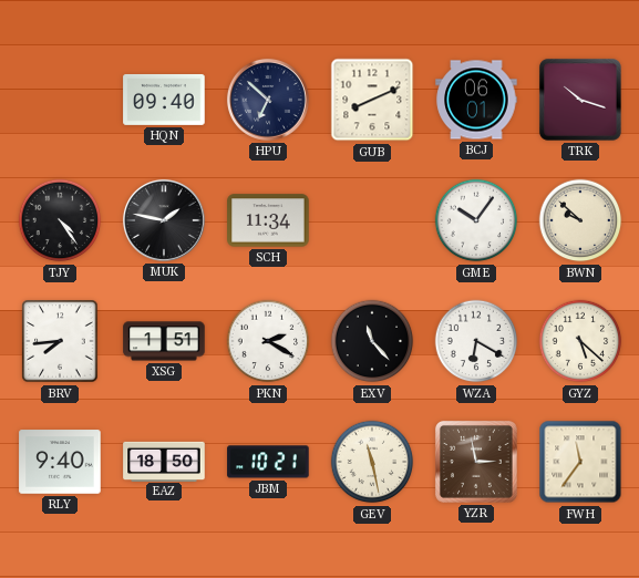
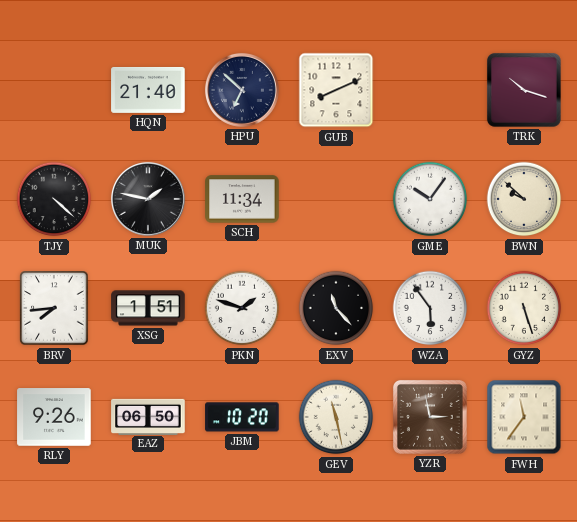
HQN: 09:40 -> 21:40 (148, 90)
BCJ: 06:01 -> none (476, 100)
TJY: 4:24 -> 4:22 (54, 199)
PKN: 2:20 -> 1:48 (242, 308)
WZA: 6:20 -> 5:54 (430, 308)
GYZ: 5:22 -> 5:27 (524, 308)
RLY: 9:40 -> 9:26 (54, 417)
EAZ: 18:50 -> 06:50 (148, 416)
JBM: 10:21 -> 10:20 (242, 417)
